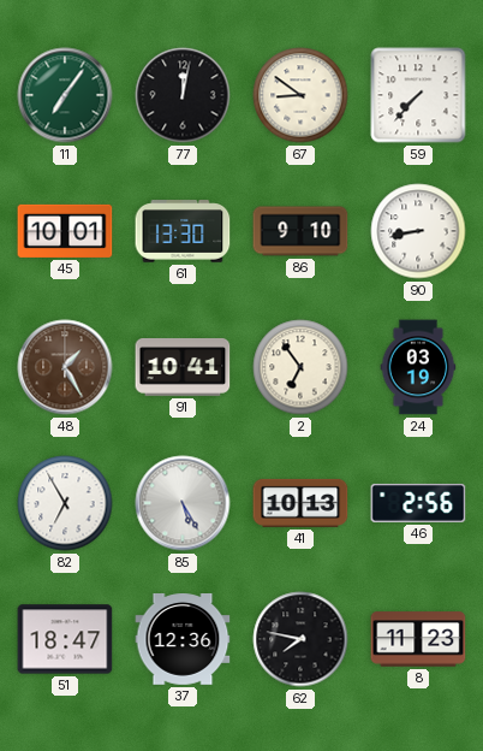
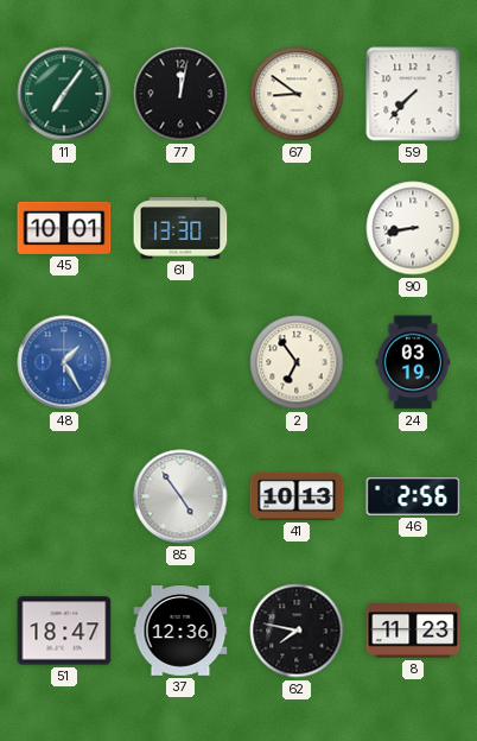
86: 9:10 -> none (300, 231)
48 dial: brown -> blue (64, 362)
91: 10:41 -> none (183, 368)
82: 6:55 -> none (65, 503)
85: 5:25 -> 4:54 (180, 496)
